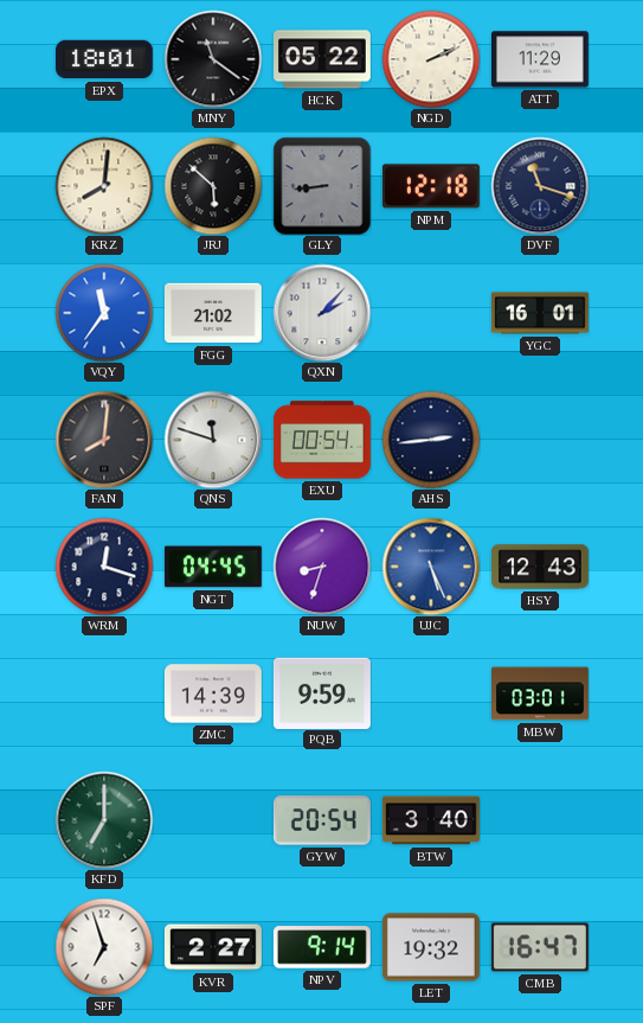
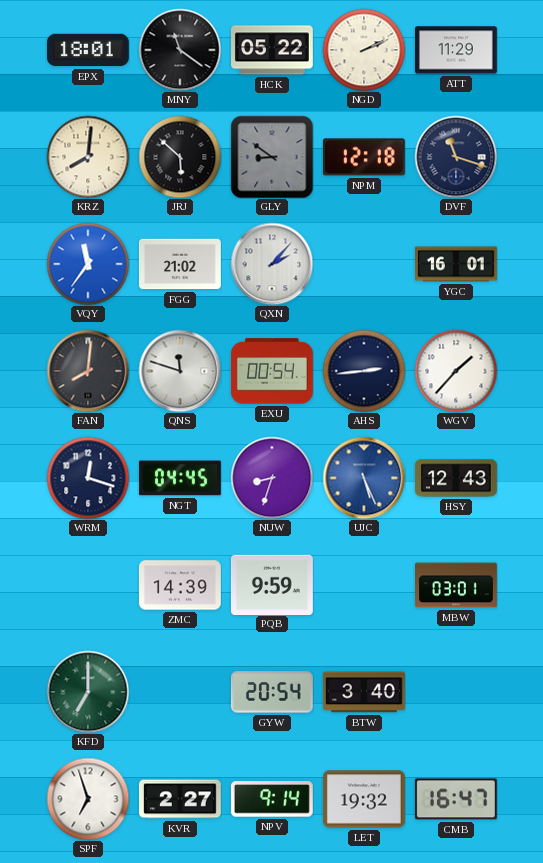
GLY: 8:44 -> 8:51 (272, 157)
WGV: none -> 1:37 (456, 371)
